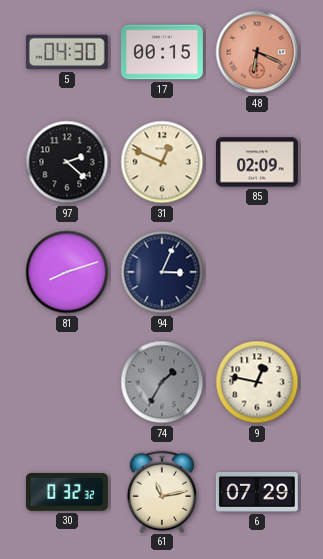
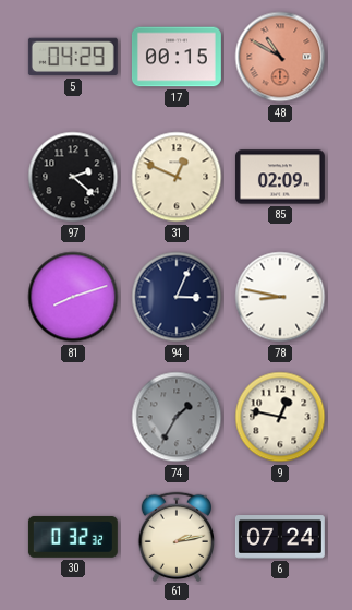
5: 04:30 -> 04:29 (73, 57)
48: 6:19 -> 10:50 (280, 57)
78: none -> 8:47 (280, 297)
61: 11:13 -> 2:13 (175, 536)
6: 07:29 -> 07:24 (280, 538)
